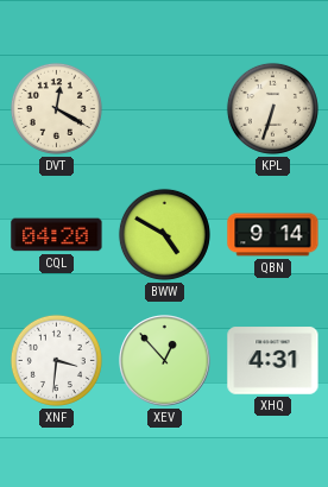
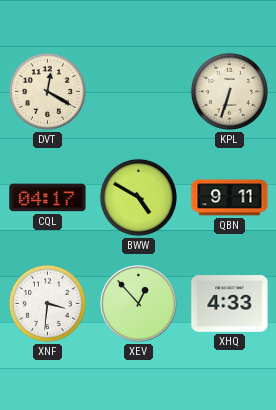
CQL: 04:20 -> 04:17 (48, 198)
QBN: 9:14 -> 9:11 (230, 198)
XHQ: 4:31 -> 4:33 (230, 304)
